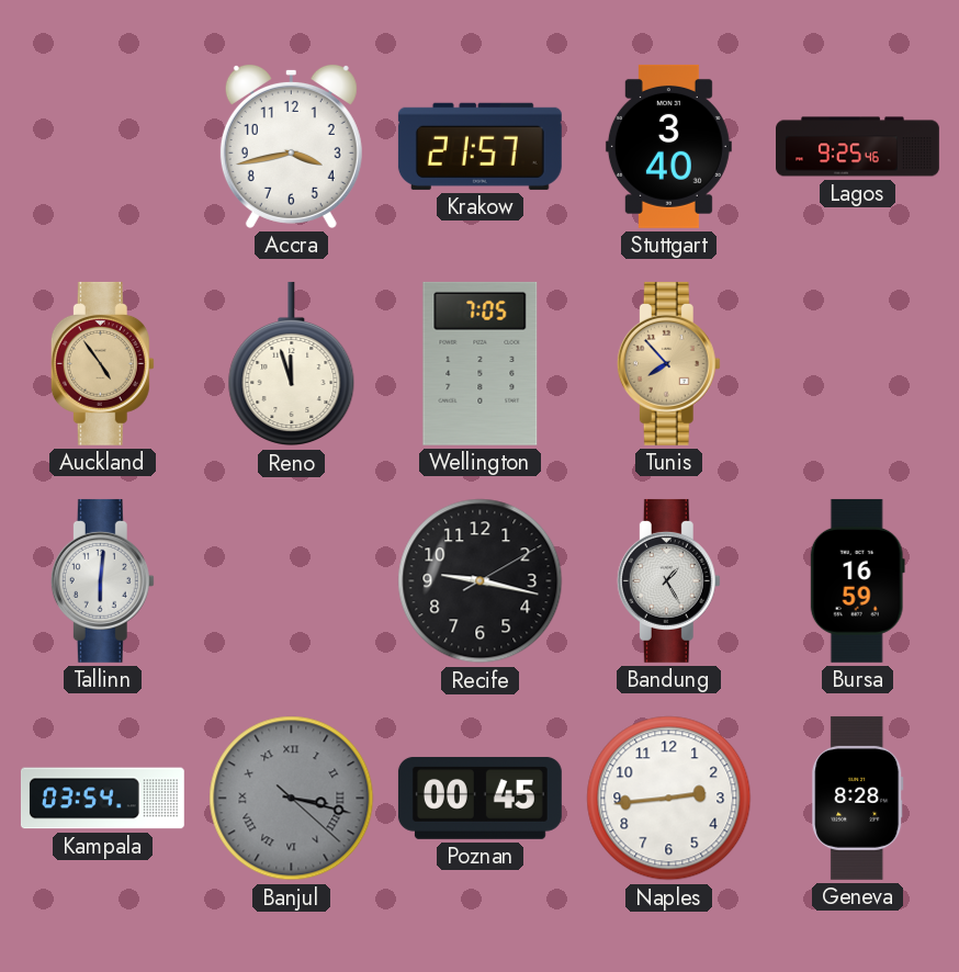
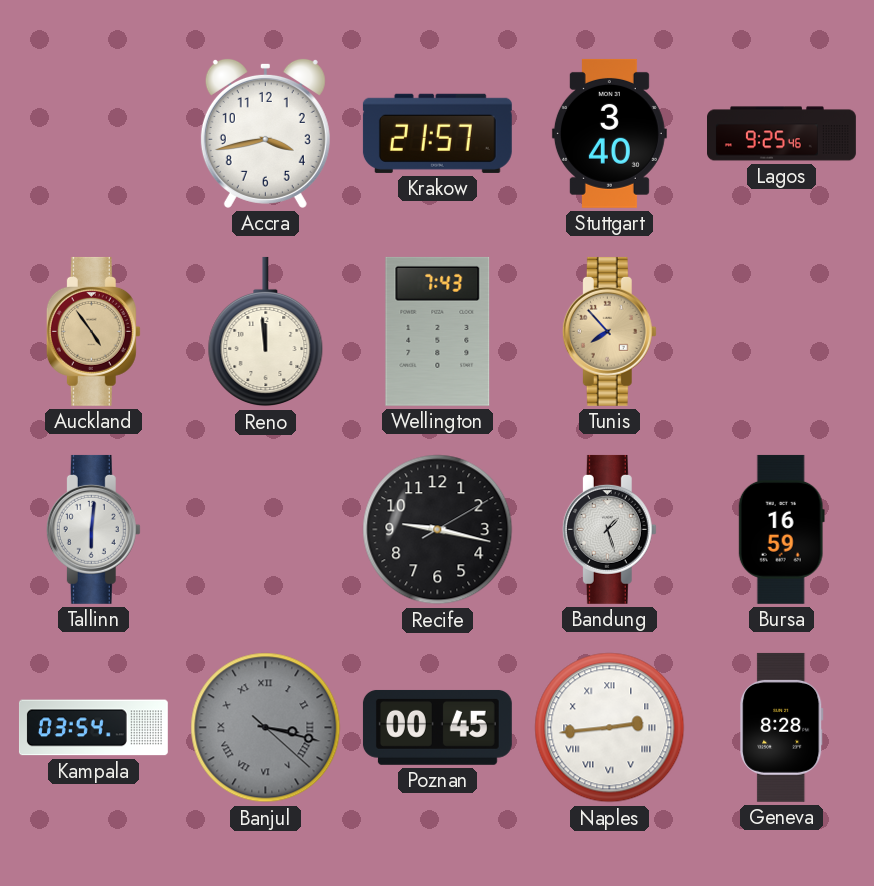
Reno: 11:57 -> 11:59 (266, 332)
Wellington: 7:05 -> 7:43 (438, 331)
Bandung: 1:25 -> 1:27 (609, 529)
Naples numerals: Arabic -> Roman (610, 728)
